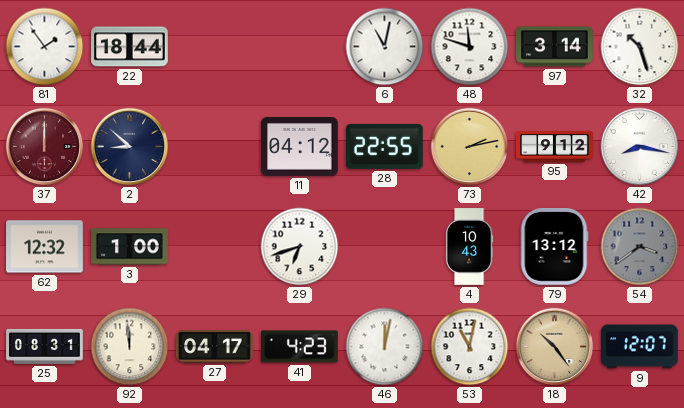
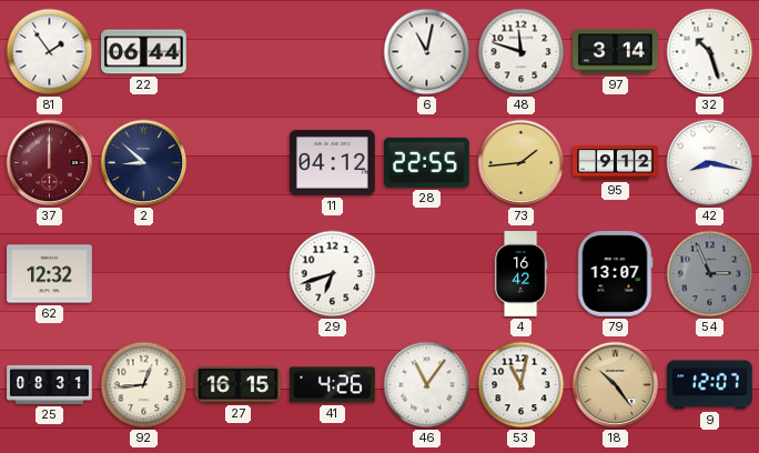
22: 18:44 -> 06:44 (144, 52)
73: 2:13 -> 1:44 (522, 163)
3: 1:00 -> none (130, 247)
4: 10:43 -> 16:42 (520, 274)
79: 13:12 -> 13:07 (615, 274)
54: 3:39 -> 2:56 (710, 274)
92: 11:59 -> 12:44 (144, 385)
27: 04:17 -> 16:15 (239, 385)
41: 4:23 -> 4:26 (333, 385)
46: 12:02 -> 11:06 (427, 385)
